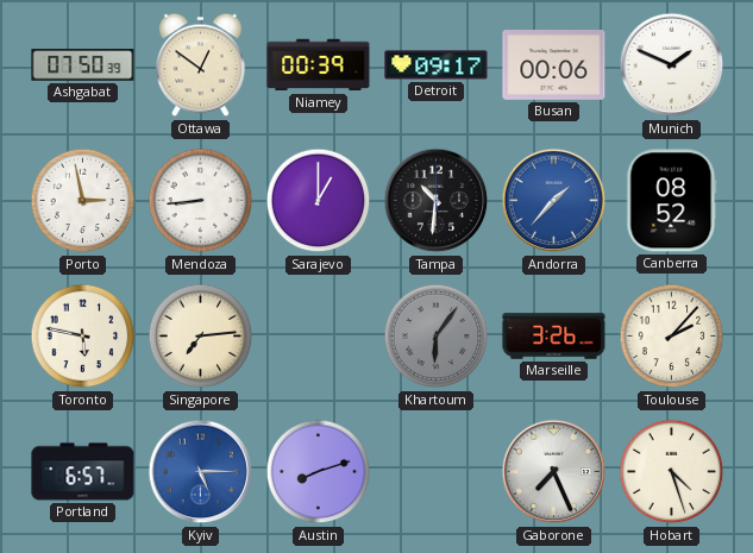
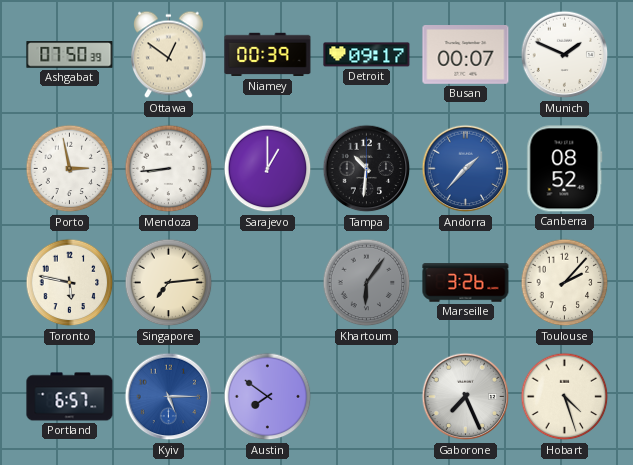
Busan: 00:06 -> 00:07 (466, 55)
Austin: 8:12 -> 7:51 (268, 397)
